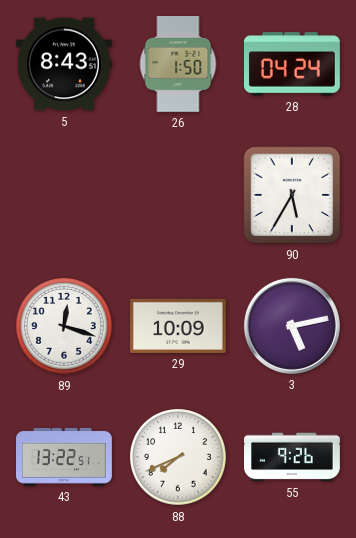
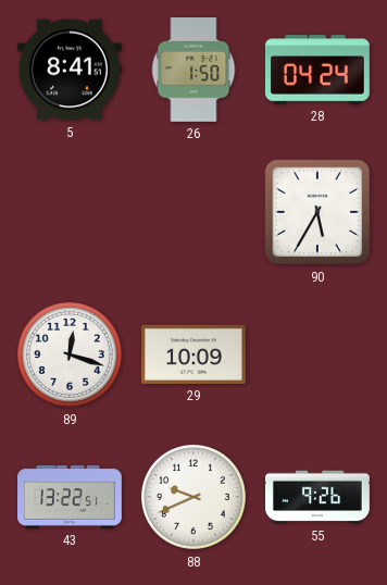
5: 8:43 -> 8:41 (70, 70)
3: 5:13 -> none (292, 326)
88: 7:41 -> 9:41 (195, 498)
